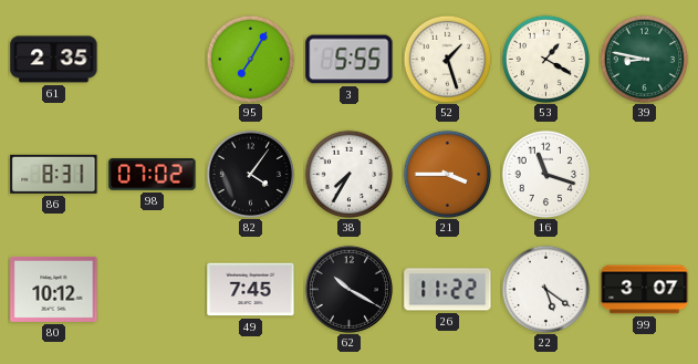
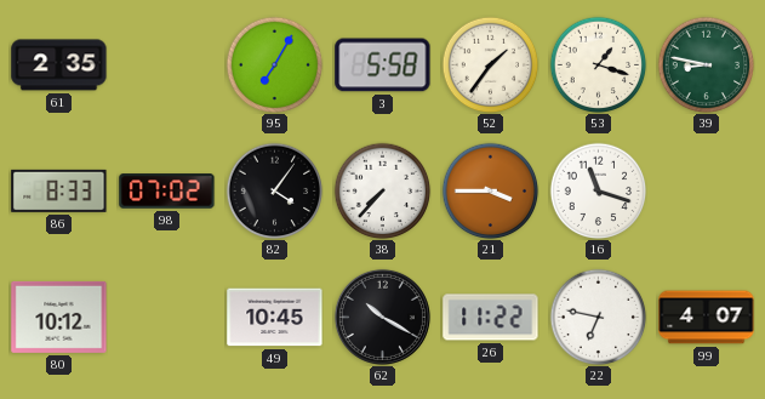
3: 5:55 -> 5:58 (383, 65)
52: 1:27 -> 1:36 (490, 64)
53: 1:20 -> 1:18 (598, 64)
86: 8:31 -> 8:33 (59, 190)
38: 7:35 -> 7:37 (382, 190)
49: 7:45 -> 10:45 (275, 318)
22: 5:21 -> 6:47 (598, 317)
99: 3:07 -> 4:07 (707, 318)
